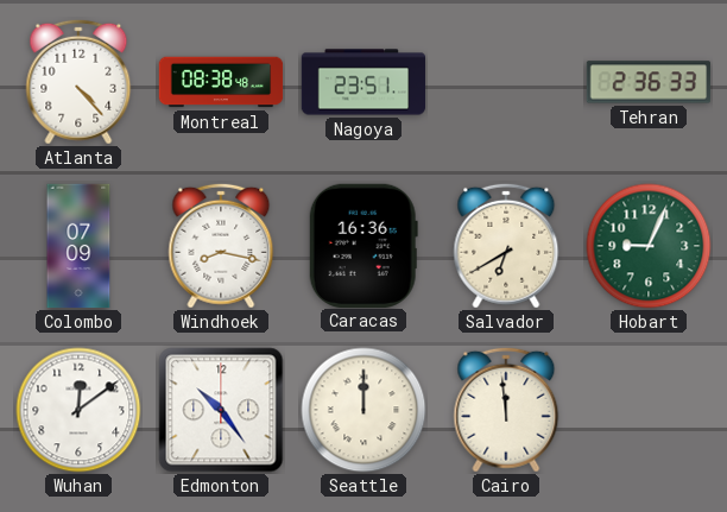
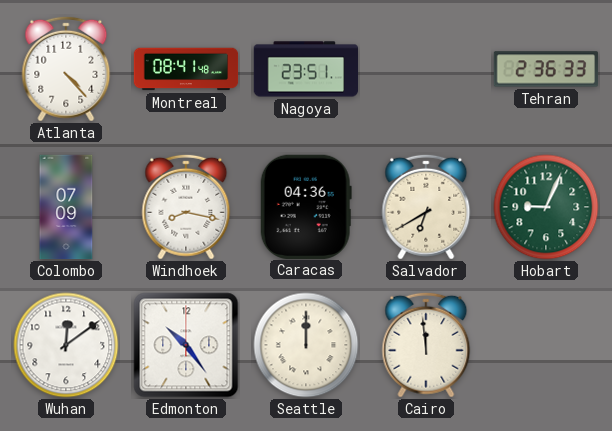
Montreal: 08:38 -> 08:41 (186, 69)
Caracas: 16:36 -> 04:36 (306, 206)
